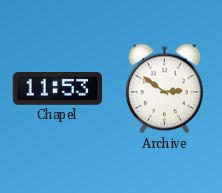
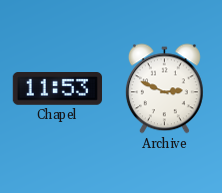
Archive: 2:51 -> 2:49 (164, 89)
